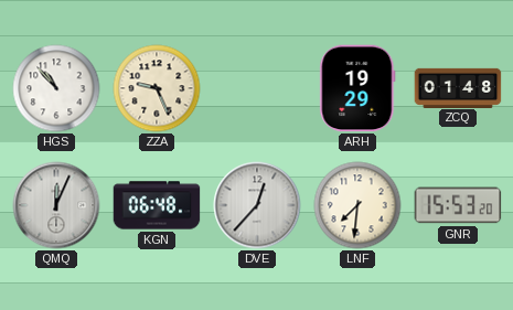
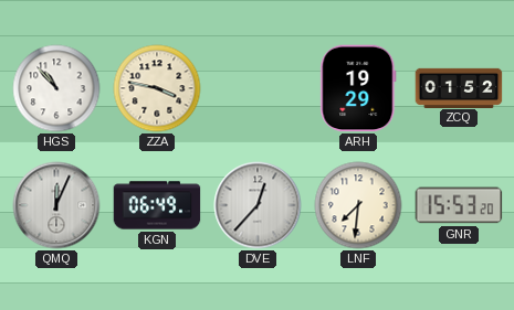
ZZA: 9:26 -> 3:47 (157, 88)
ZCQ: 01:48 -> 01:52 (459, 87)
KGN: 06:48 -> 06:49 (157, 205)
